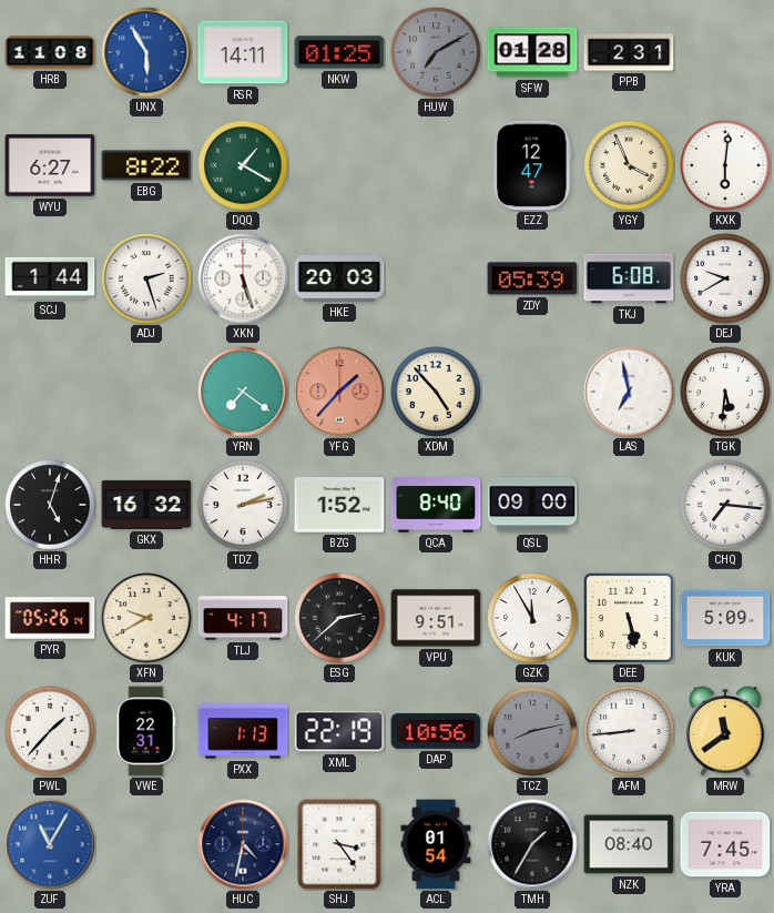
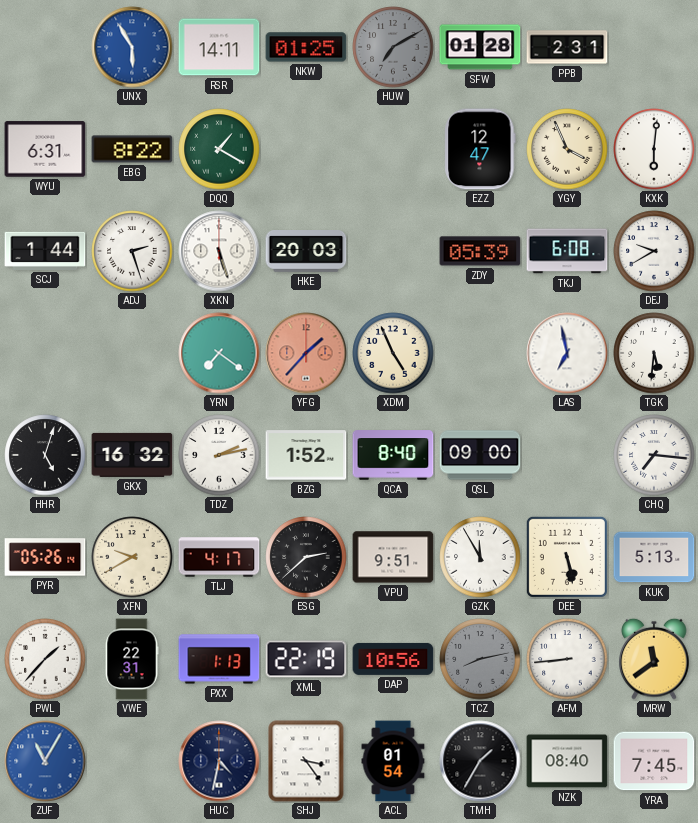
HRB: 11:08 -> none (50, 52)
WYU: 6:27 -> 6:31 (45, 149)
XDM: 4:53 -> 4:56 (393, 353)
KUK: 5:09 -> 5:13 (654, 557)
